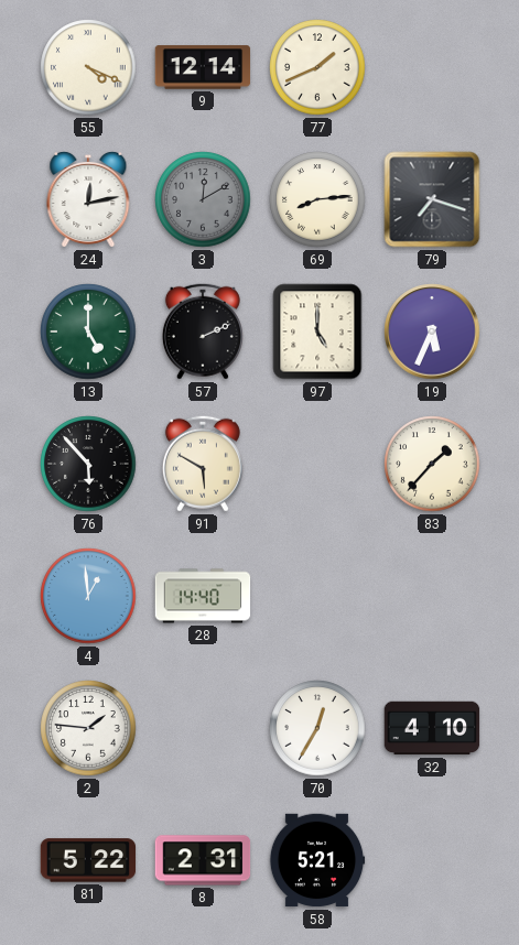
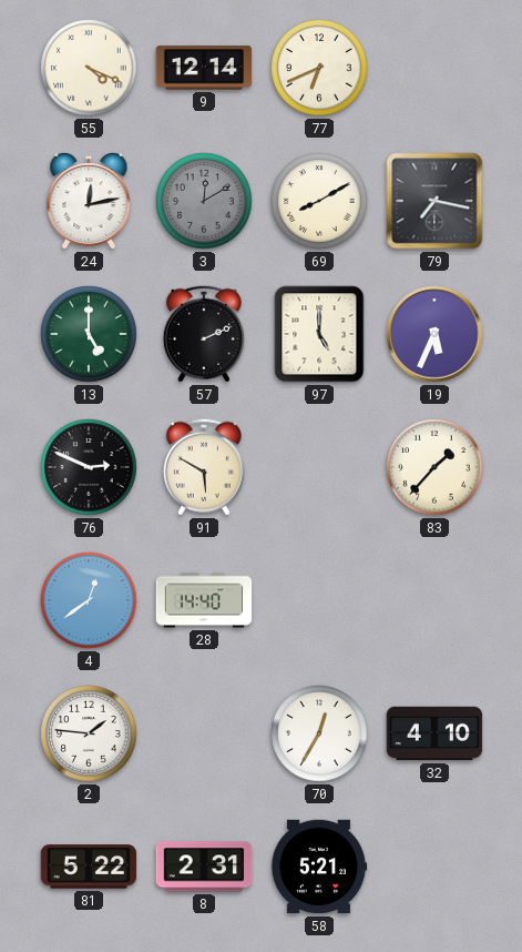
77: 1:41 -> 6:41 (319, 68)
69: 8:14 -> 8:10 (319, 201)
79: 7:18 -> 7:17 (434, 201)
76: 5:53 -> 2:49 (89, 467)
4: 12:59 -> 12:39 (89, 600)
